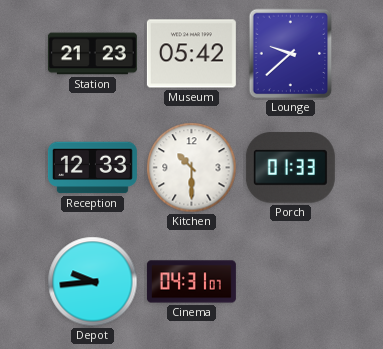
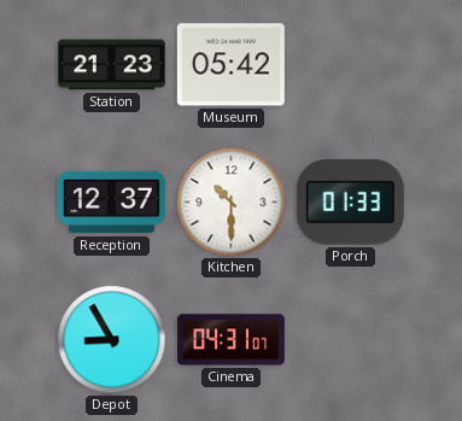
Lounge: 9:38 -> none (291, 54)
Reception: 12:33 -> 12:37 (111, 203)
Depot: 9:44 -> 8:55 (112, 340)
